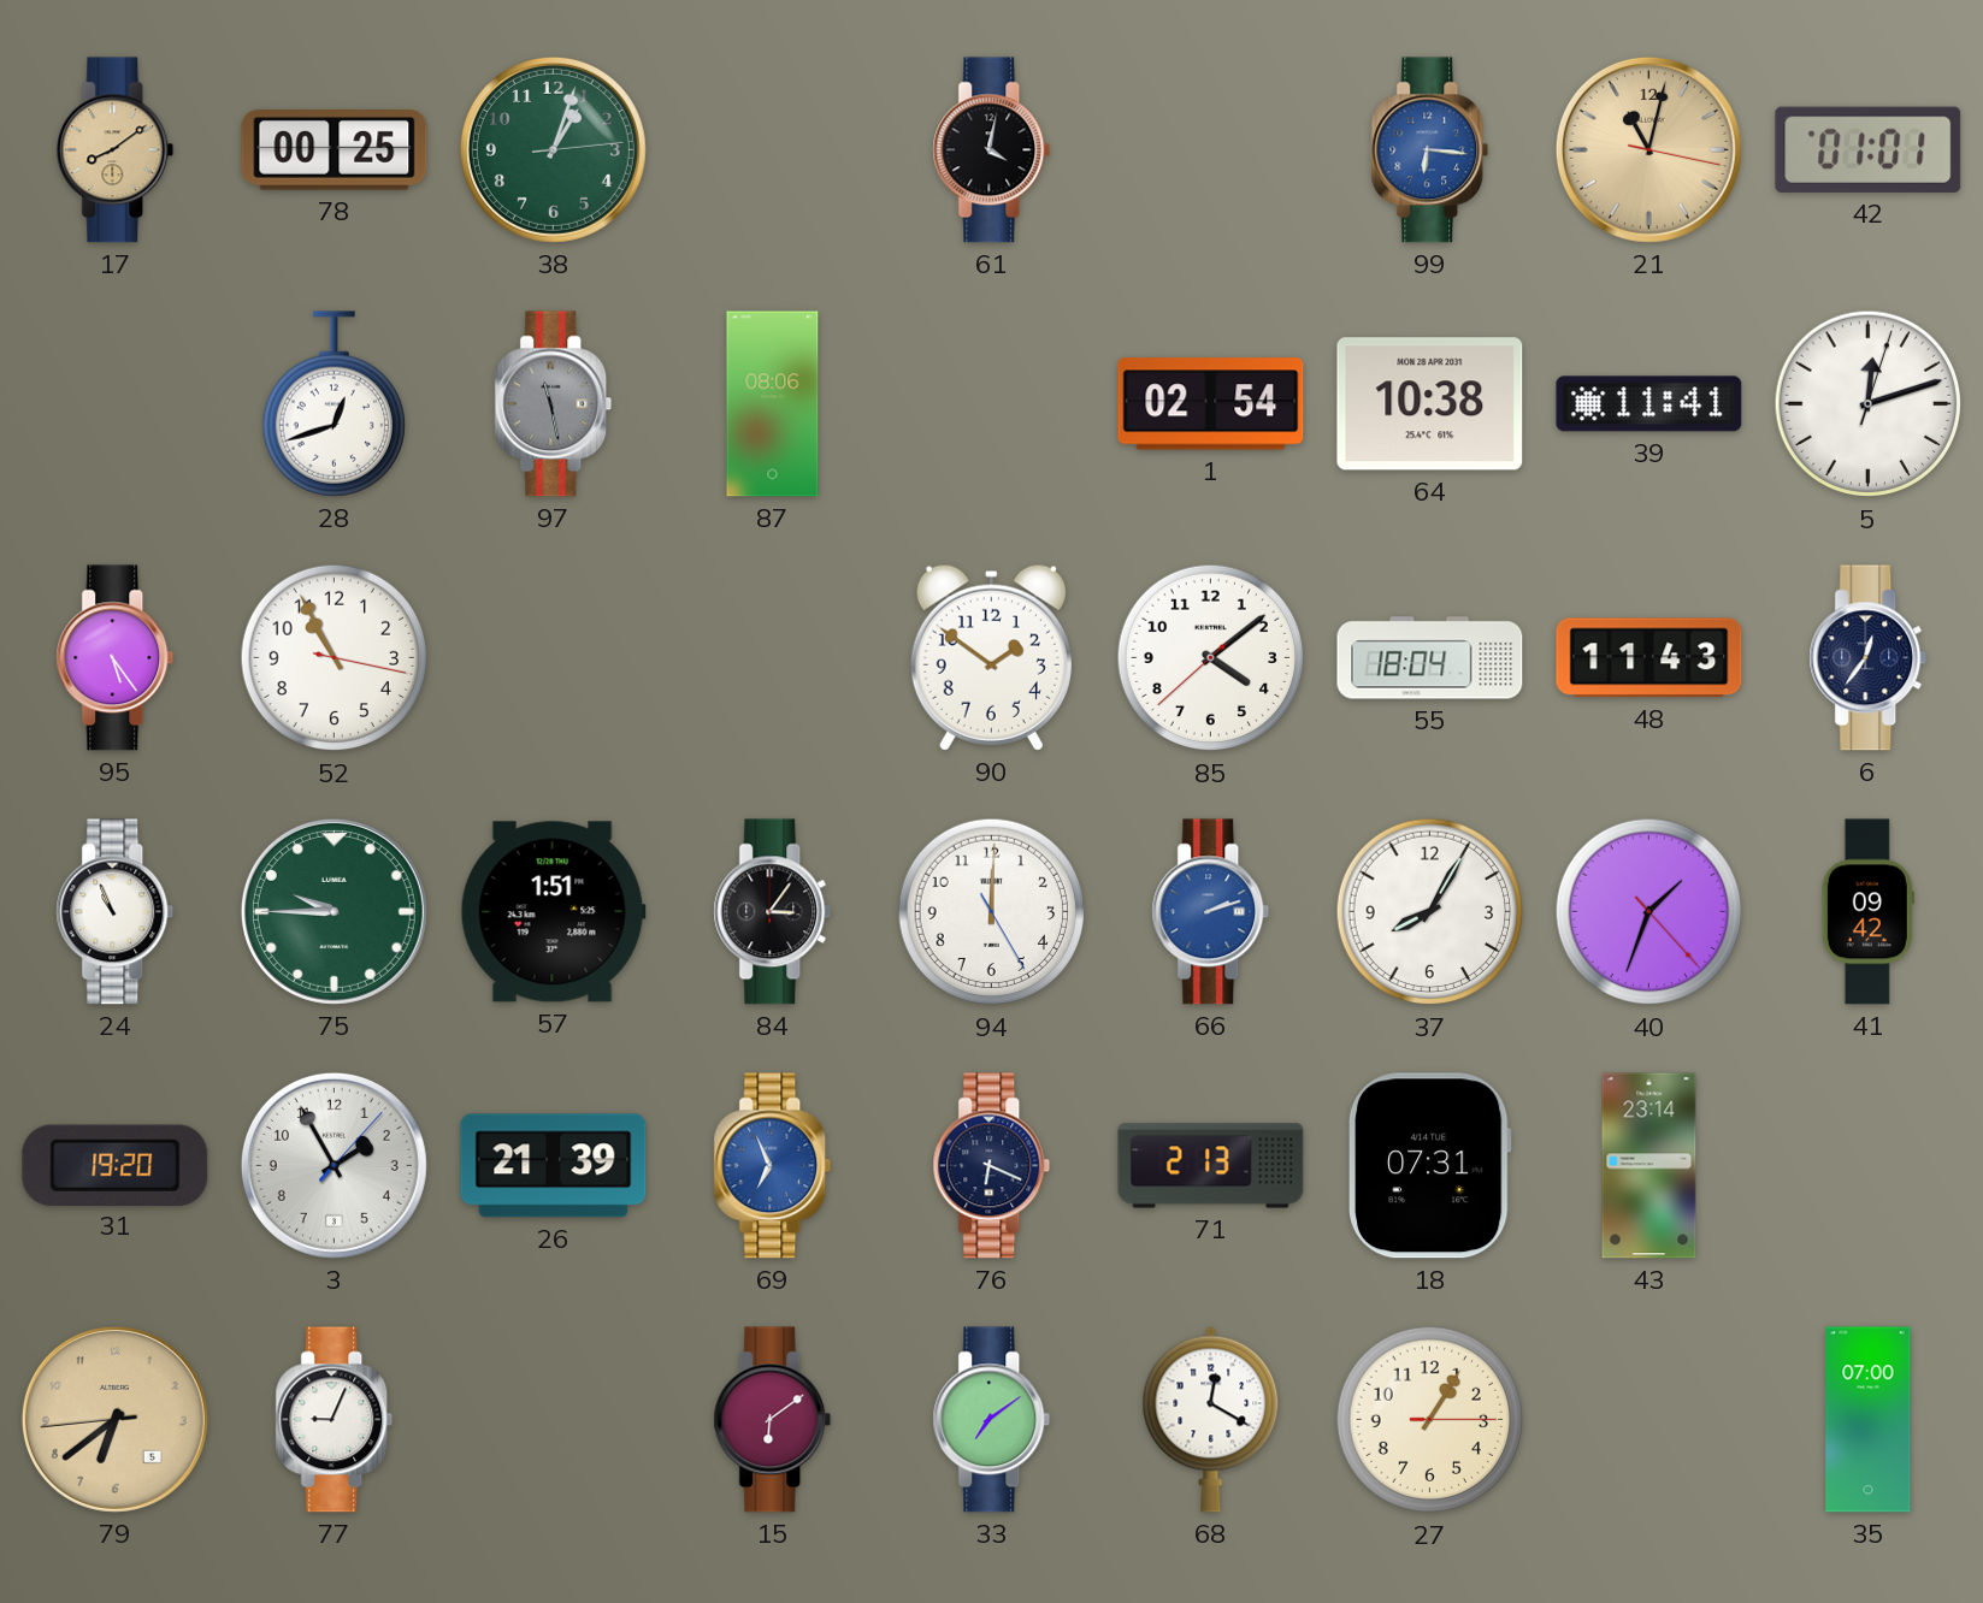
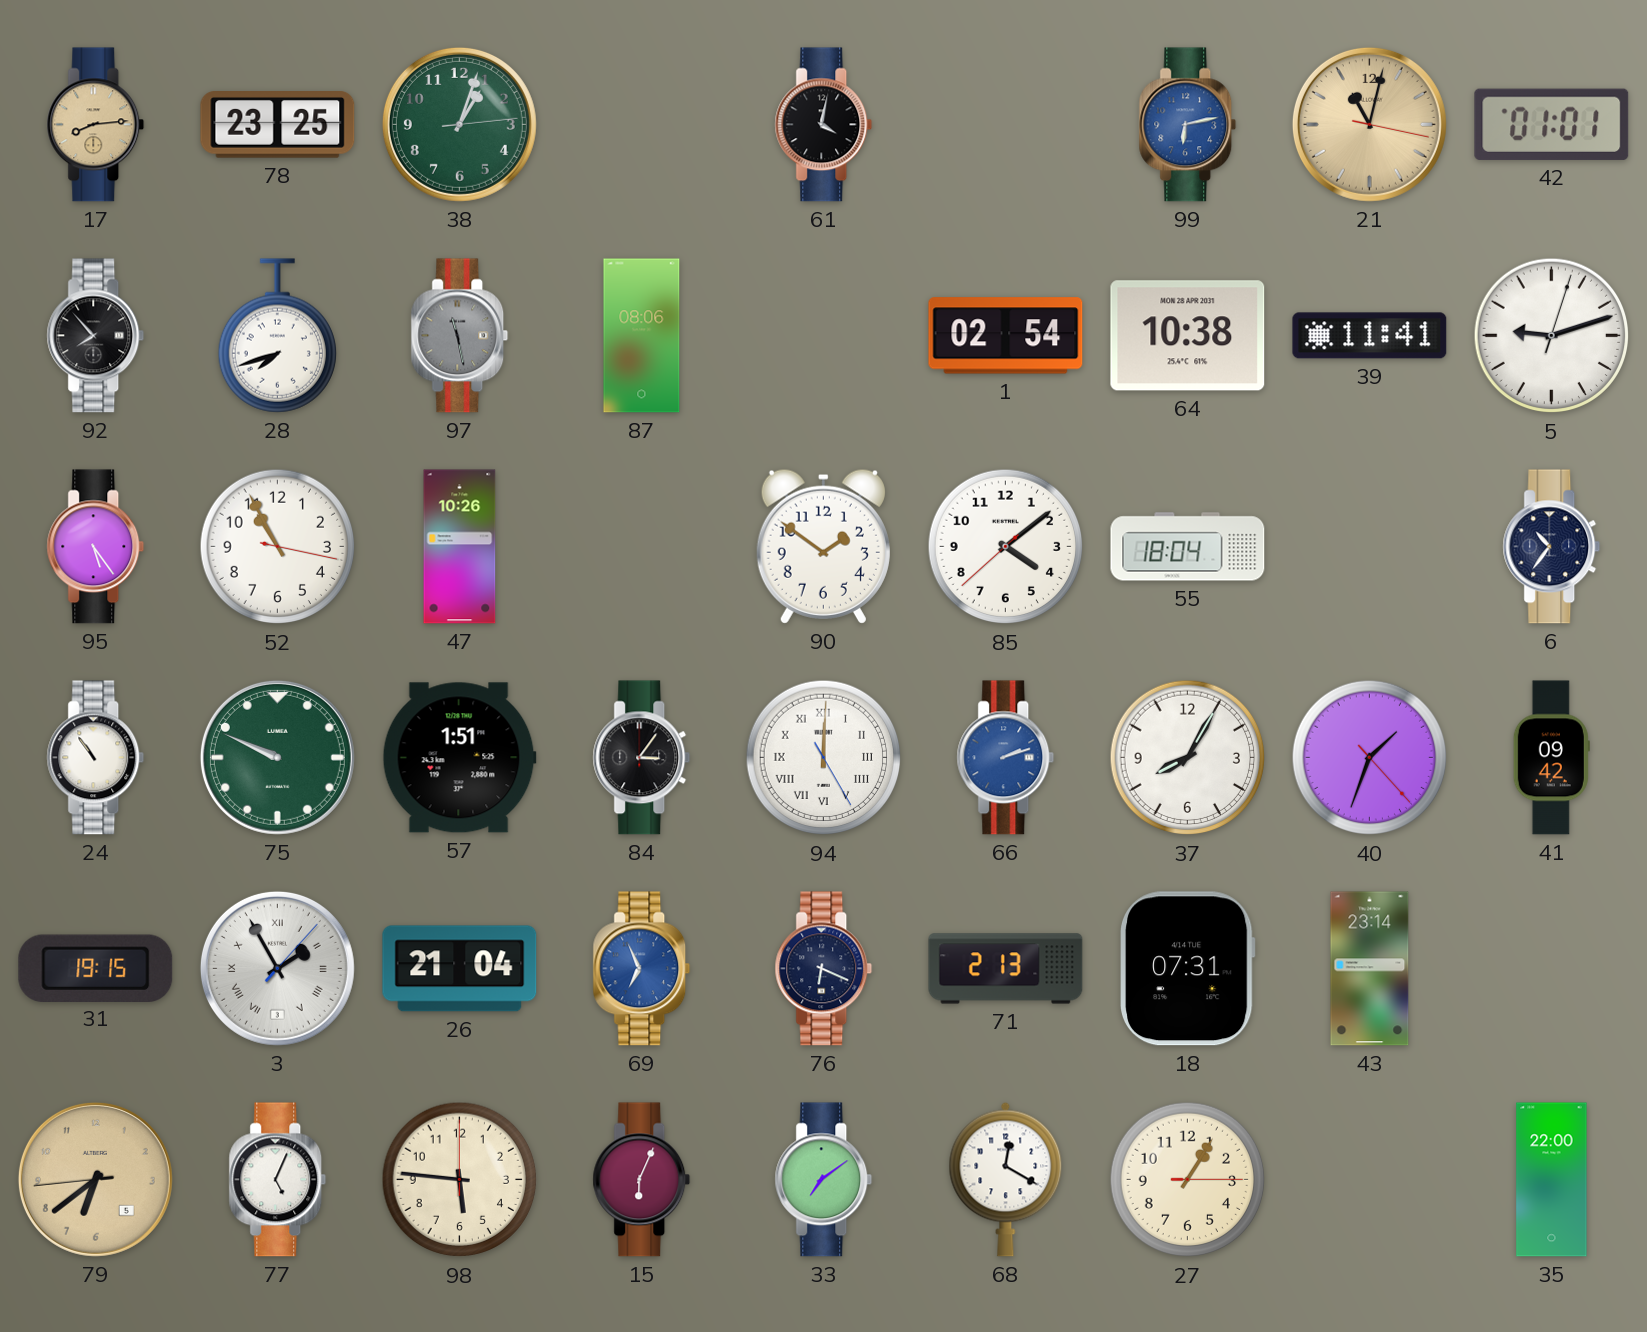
17: 8:09 -> 8:14 (96, 125)
78: 00:25 -> 23:25 (278, 125)
99: 6:16 -> 6:13 (1188, 125)
92: none -> 7:53 (96, 336)
28: 12:42 -> 7:42 (277, 336)
5: 12:12 -> 9:12 (1552, 336)
47: none -> 10:26 (460, 547)
48: 11:43 -> none (1649, 658)
6: 12:36 -> 10:36 (1552, 547)
24: 10:56 -> 10:54 (96, 758)
75: 9:45 -> 9:49 (277, 757)
94 numerals: Arabic -> Roman (824, 758)
31: 19:20 -> 19:15 (96, 968)
3 numerals: Arabic -> Roman (277, 968)
26: 21:39 -> 21:04 (460, 969)
77: 9:04 -> 5:04 (278, 1180)
98: none -> 5:46 (460, 1180)
15: 6:09 -> 6:04 (642, 1180)
35: 07:00 -> 22:00 (1552, 1180)
